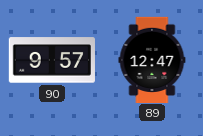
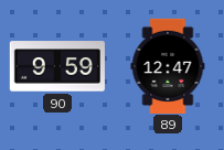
90: 9:57 -> 9:59 (57, 66)
